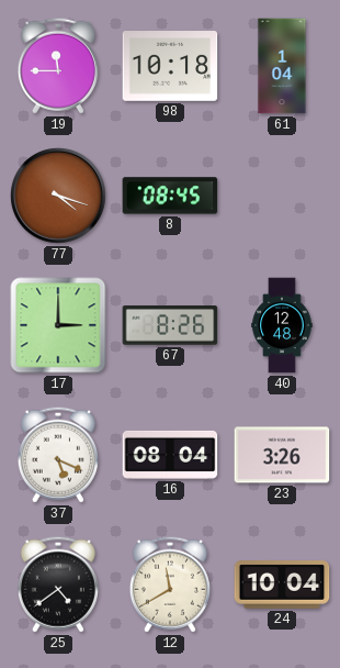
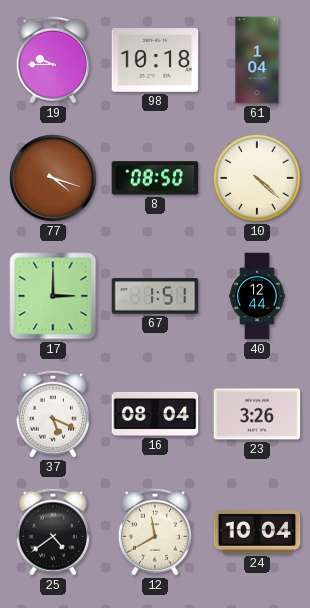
19: 11:45 -> 9:45 (53, 60)
8: 08:45 -> 08:50 (155, 178)
10: none -> 4:22 (258, 179)
67: 8:26 -> 1:51 (155, 296)
40: 12:48 -> 12:44 (257, 296)
